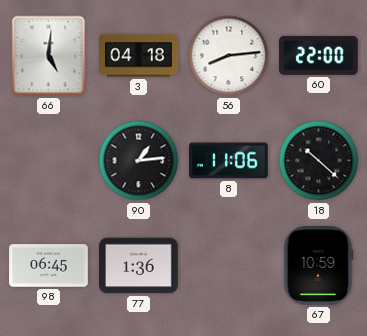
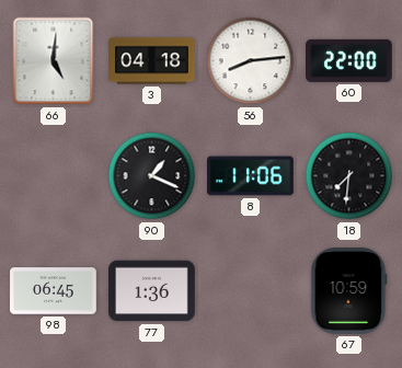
90: 1:14 -> 1:19 (152, 176)
18: 10:22 -> 7:31 (349, 176)
